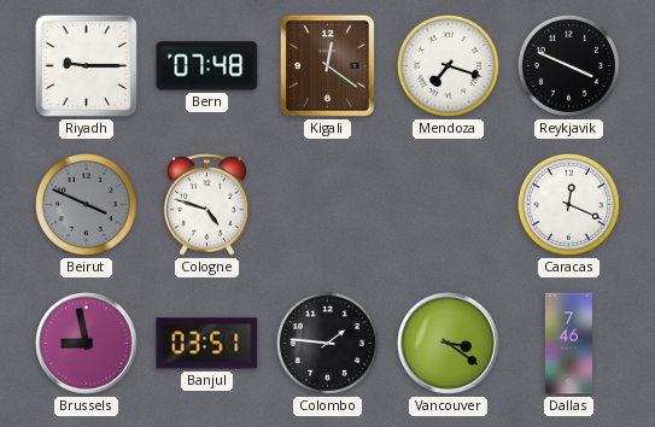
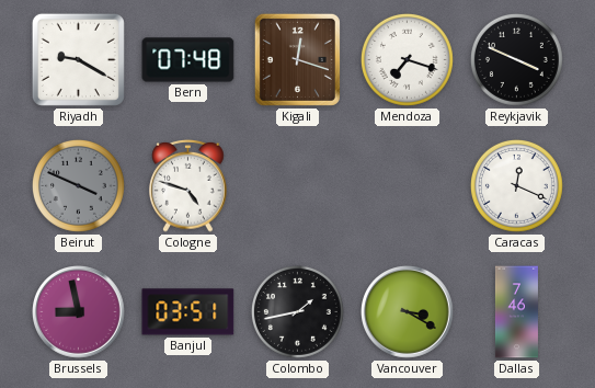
Riyadh: 9:15 -> 9:20 (78, 59)
Kigali: 12:21 -> 12:18 (297, 59)
Colombo: 1:46 -> 1:43 (297, 311)
Vancouver: 3:21 -> 3:20 (408, 312)
